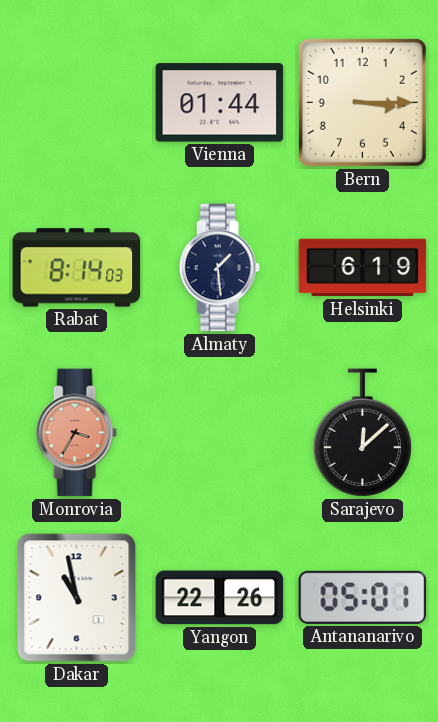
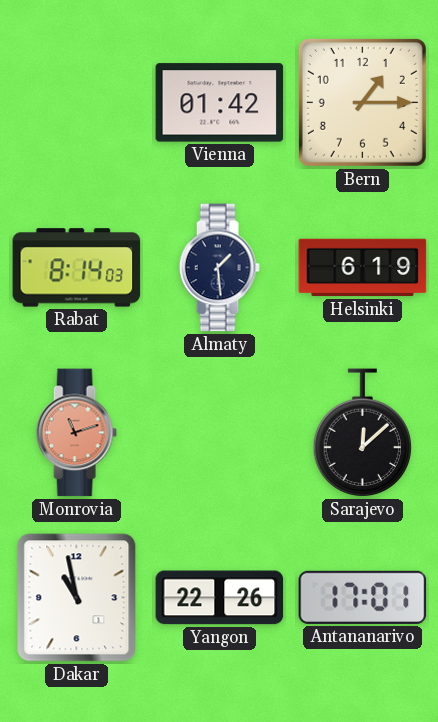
Vienna: 01:44 -> 01:42 (220, 103)
Bern: 3:15 -> 1:15 (362, 102)
Monrovia: 3:35 -> 11:12 (76, 433)
Antananarivo: 05:01 -> 17:01 (363, 597)
